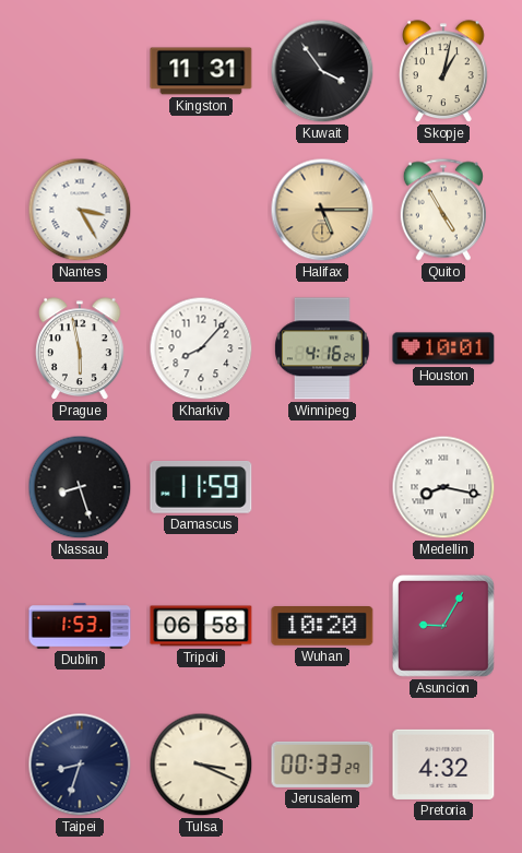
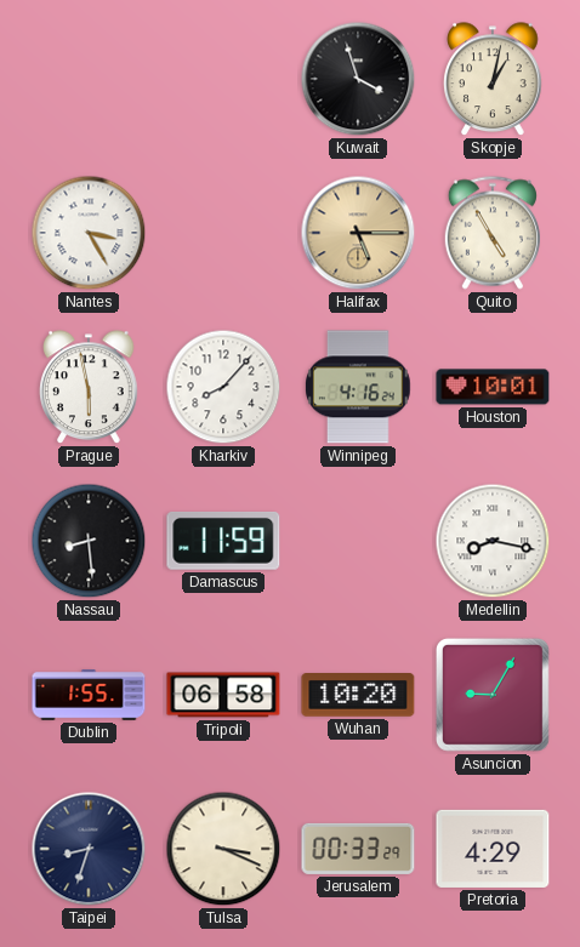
Kingston: 11:31 -> none (201, 71)
Kuwait: 3:54 -> 3:57 (358, 79)
Nassau: 8:27 -> 8:29 (89, 541)
Dublin: 1:53 -> 1:55 (89, 695)
Pretoria: 4:32 -> 4:29 (493, 849)
